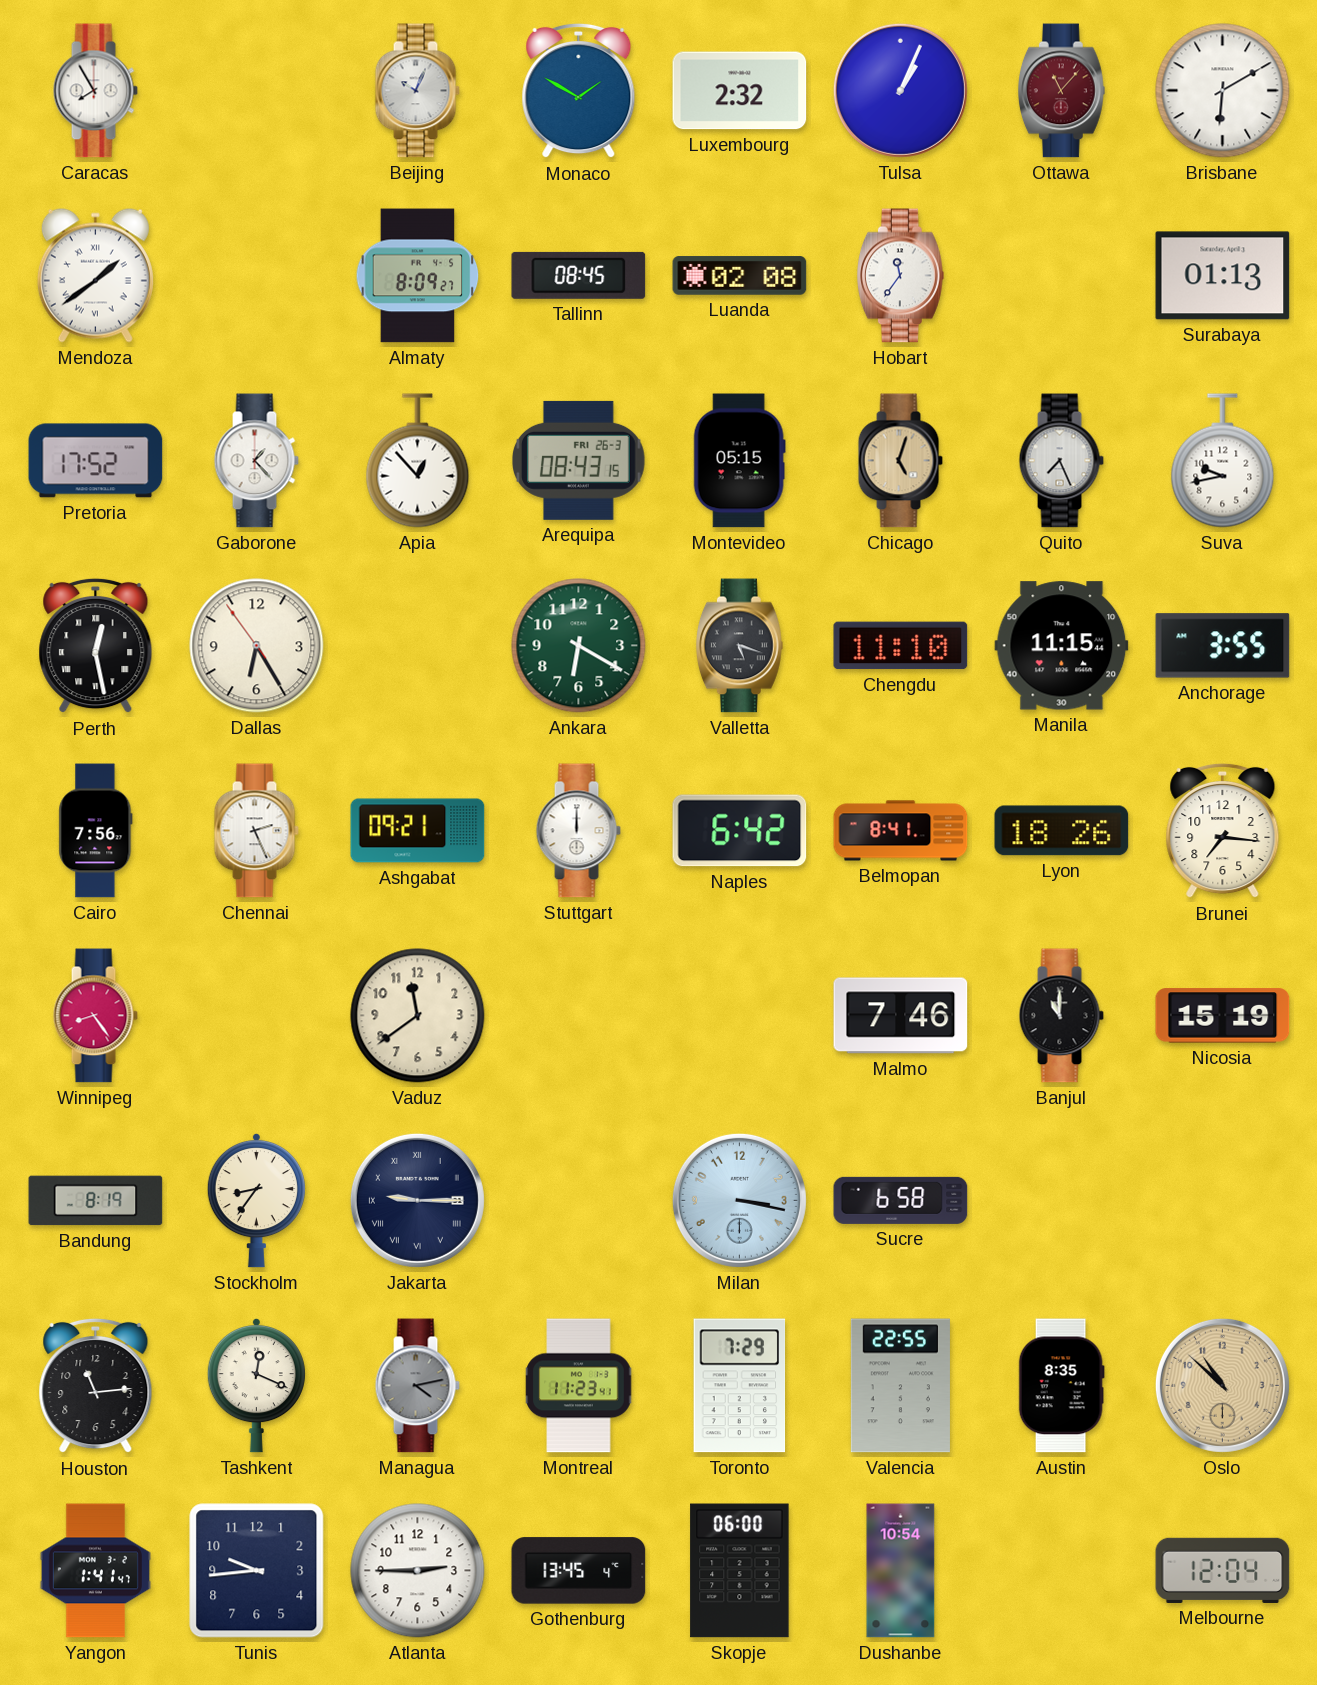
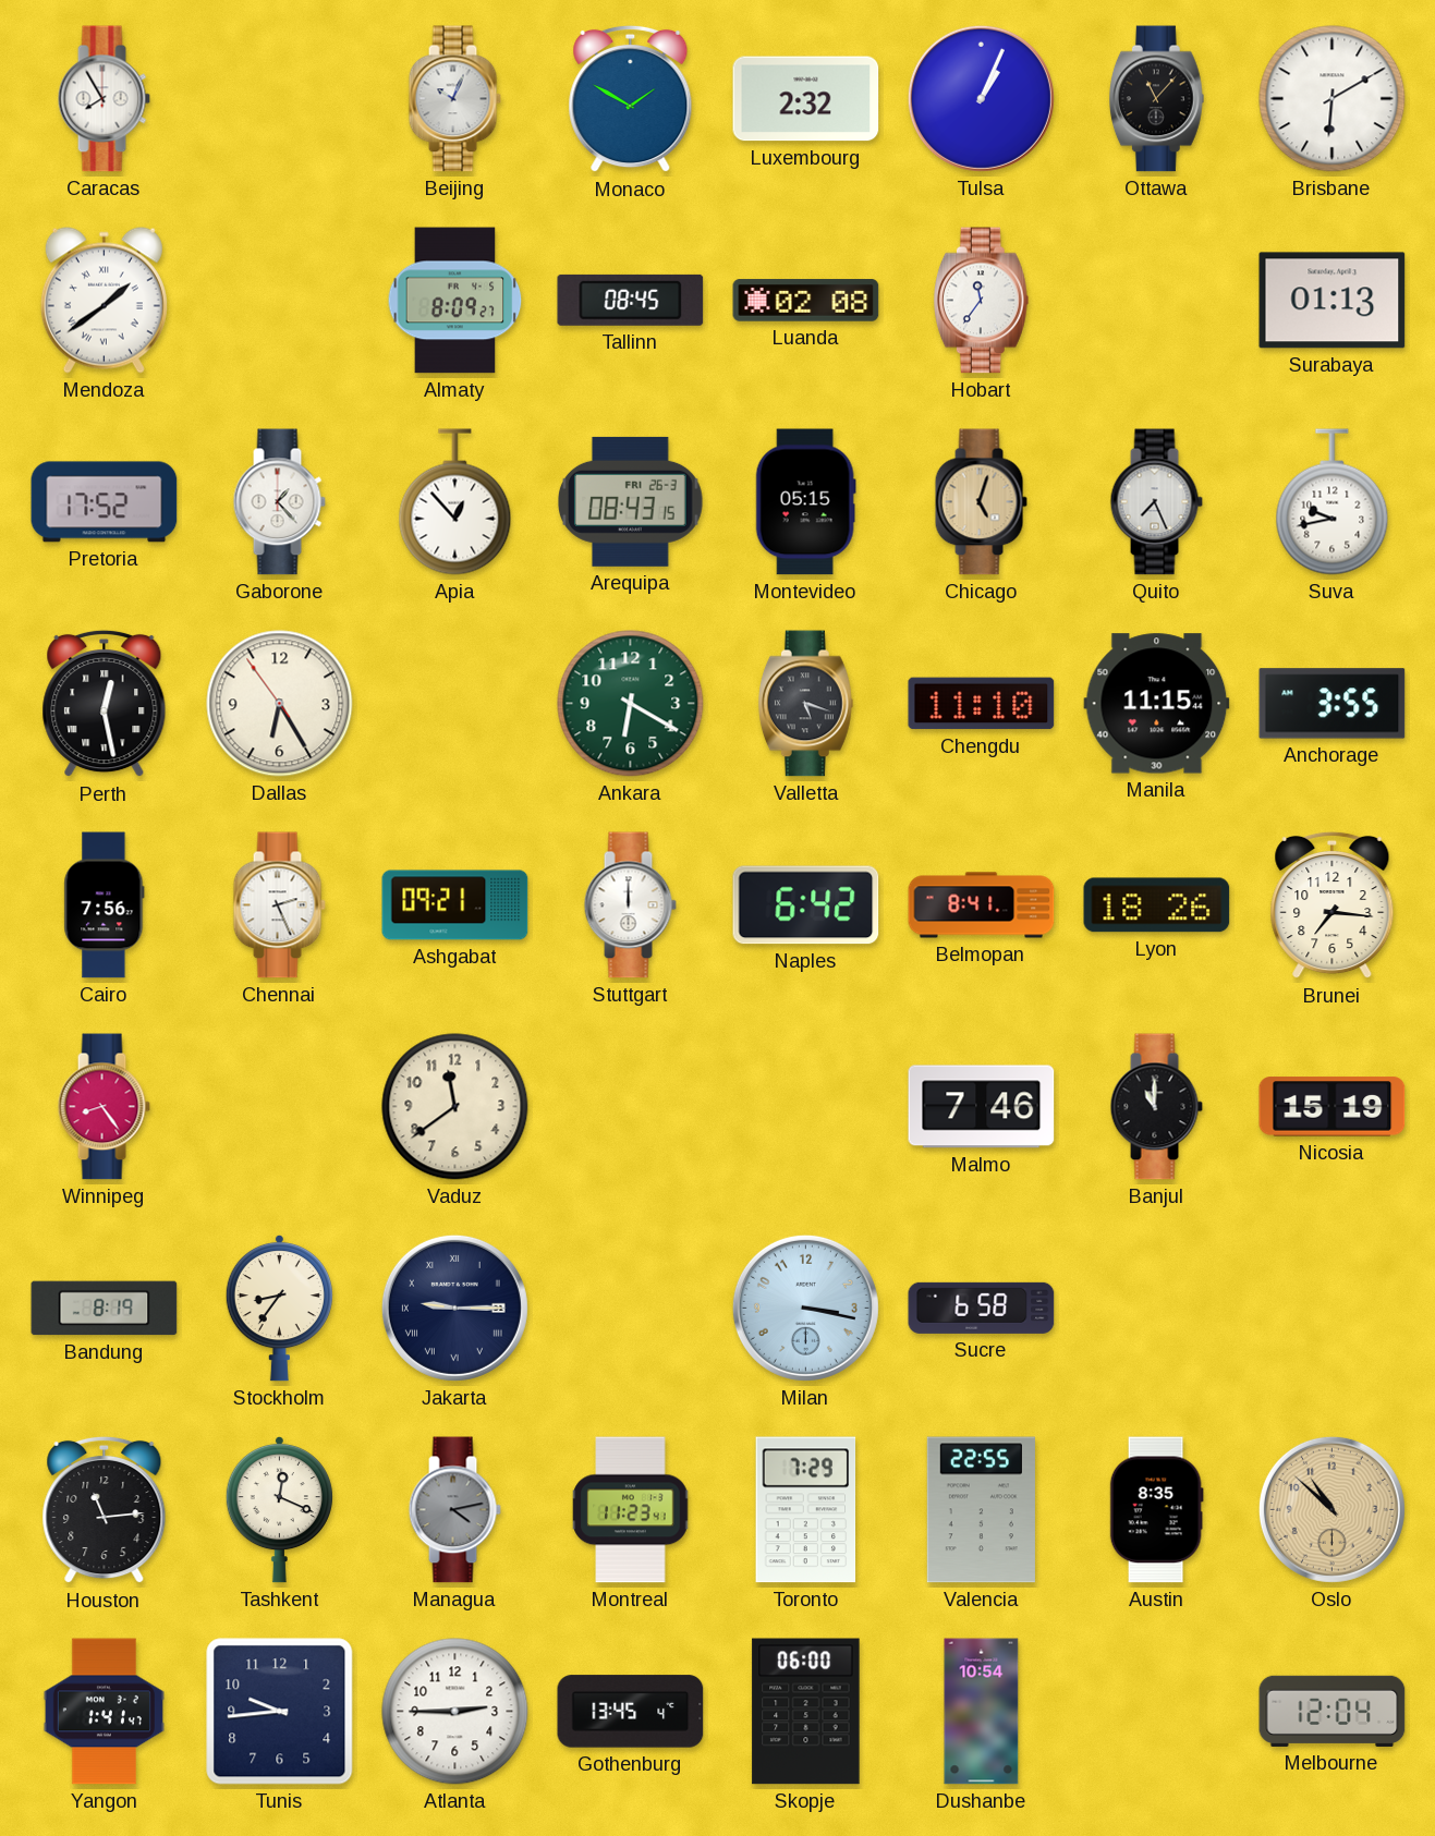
Ottawa dial: burgundy -> black (1156, 99)
